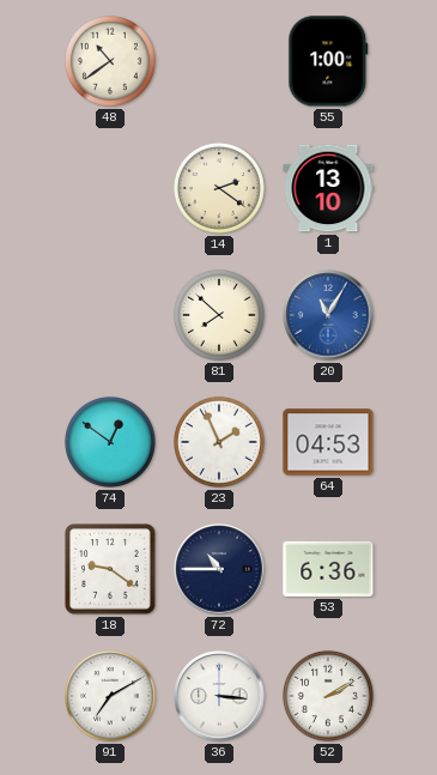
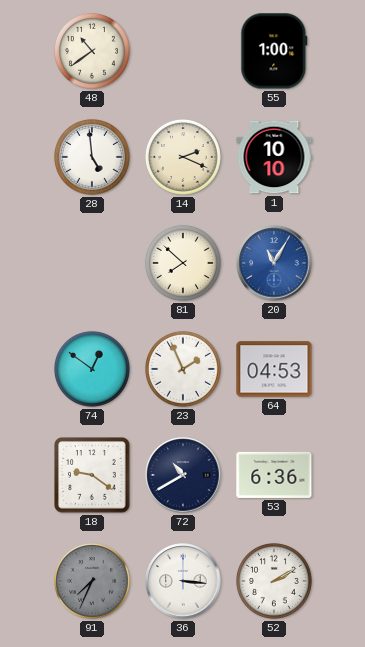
28: none -> 4:59 (92, 157)
14: 2:21 -> 2:19 (183, 157)
1: 13:10 -> 10:10 (274, 157)
72: 10:45 -> 10:40 (183, 475)
91: 7:10 -> 7:34 (92, 581)
91 dial: white -> grey (92, 581)
